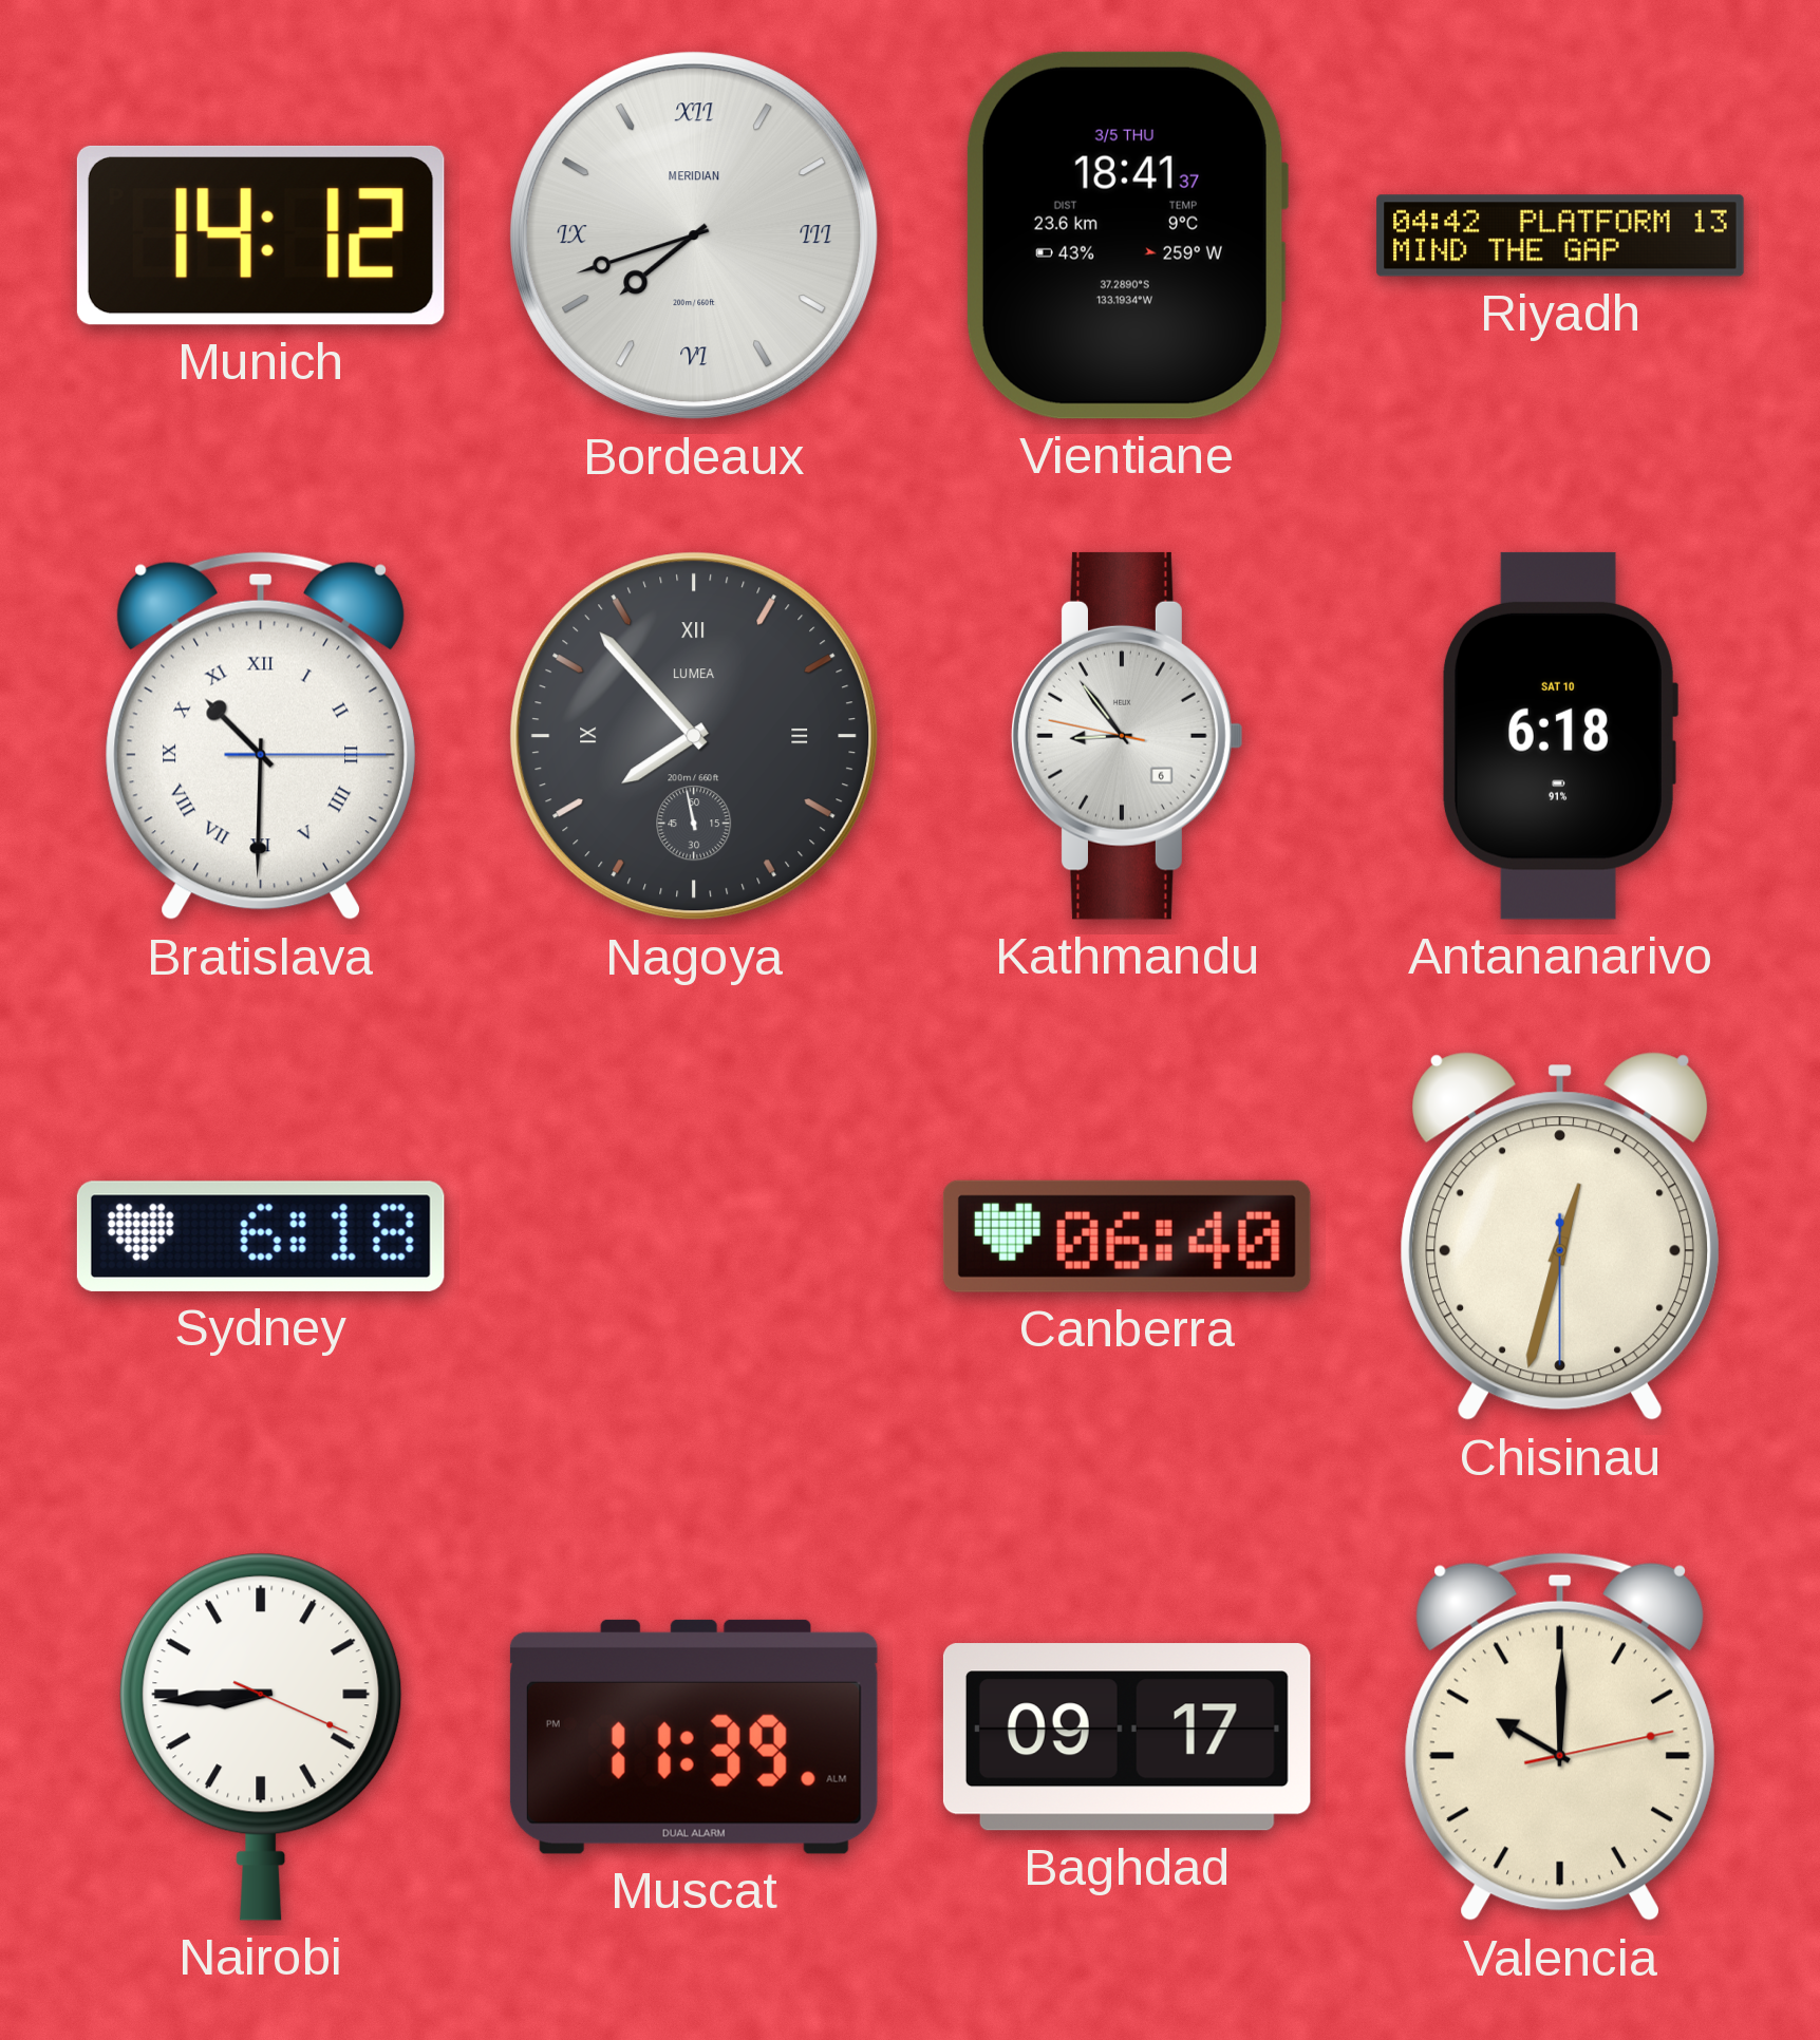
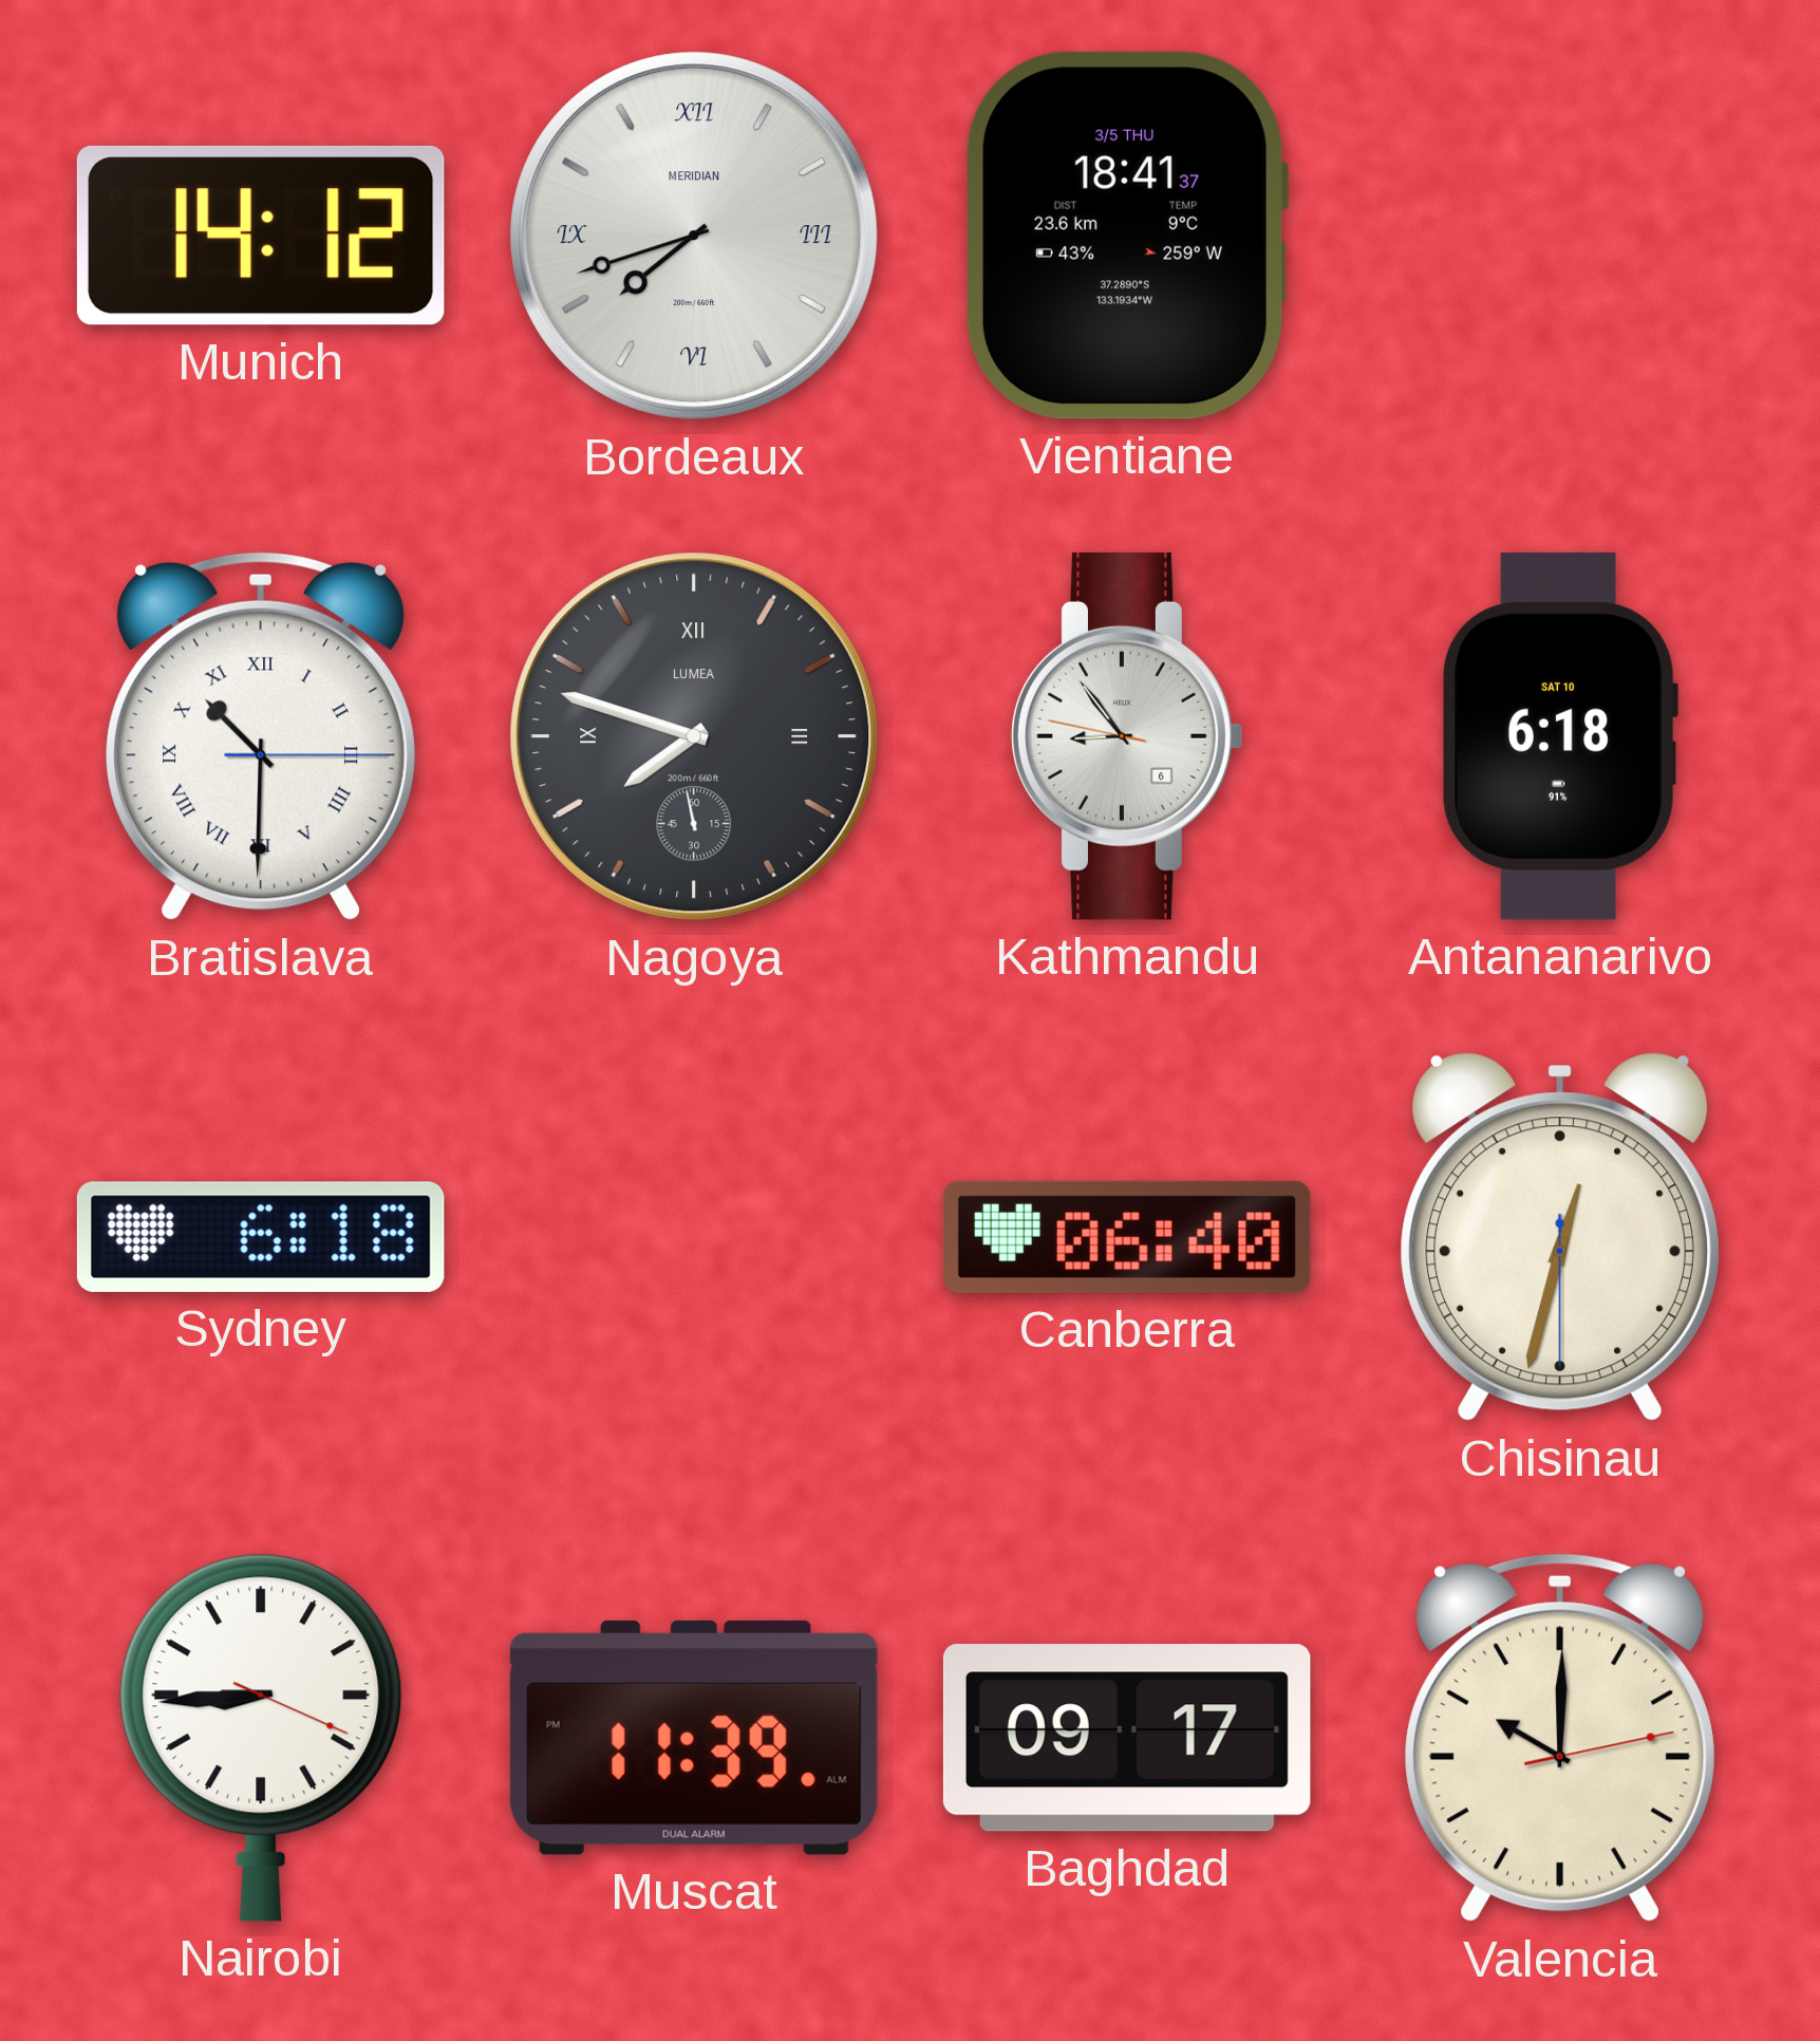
Riyadh: 04:42 -> none (1560, 235)
Nagoya: 7:52 -> 7:47 (694, 736)
